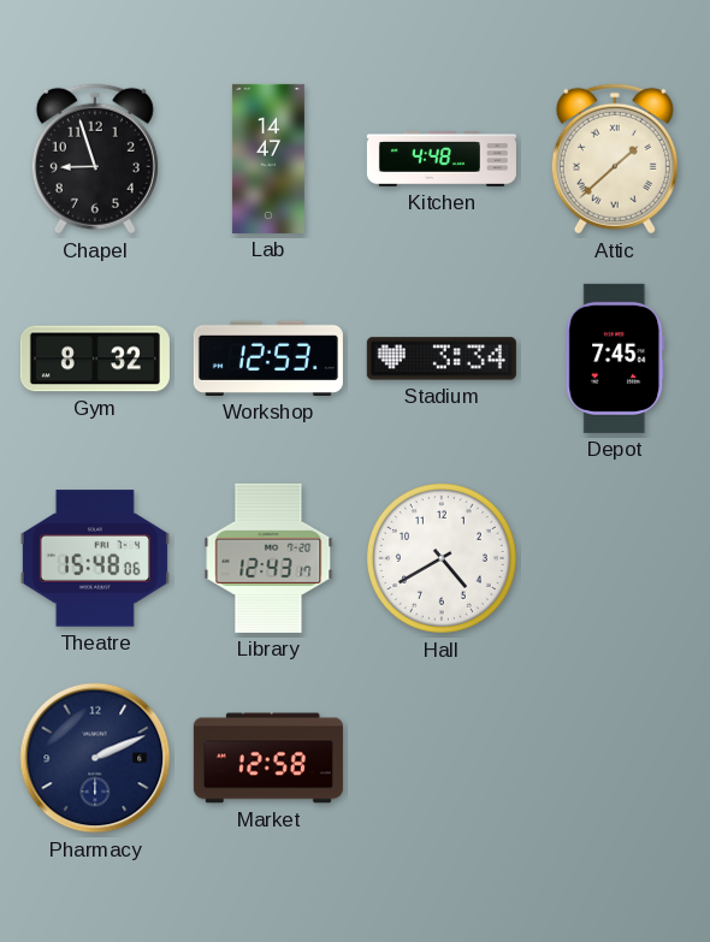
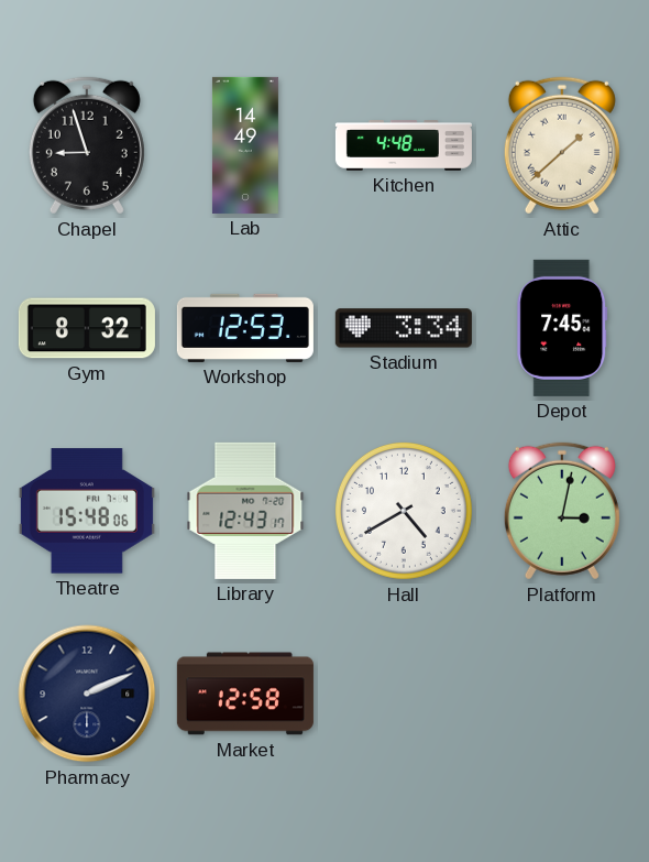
Lab: 14:47 -> 14:49 (245, 145)
Platform: none -> 3:02 (562, 511)
